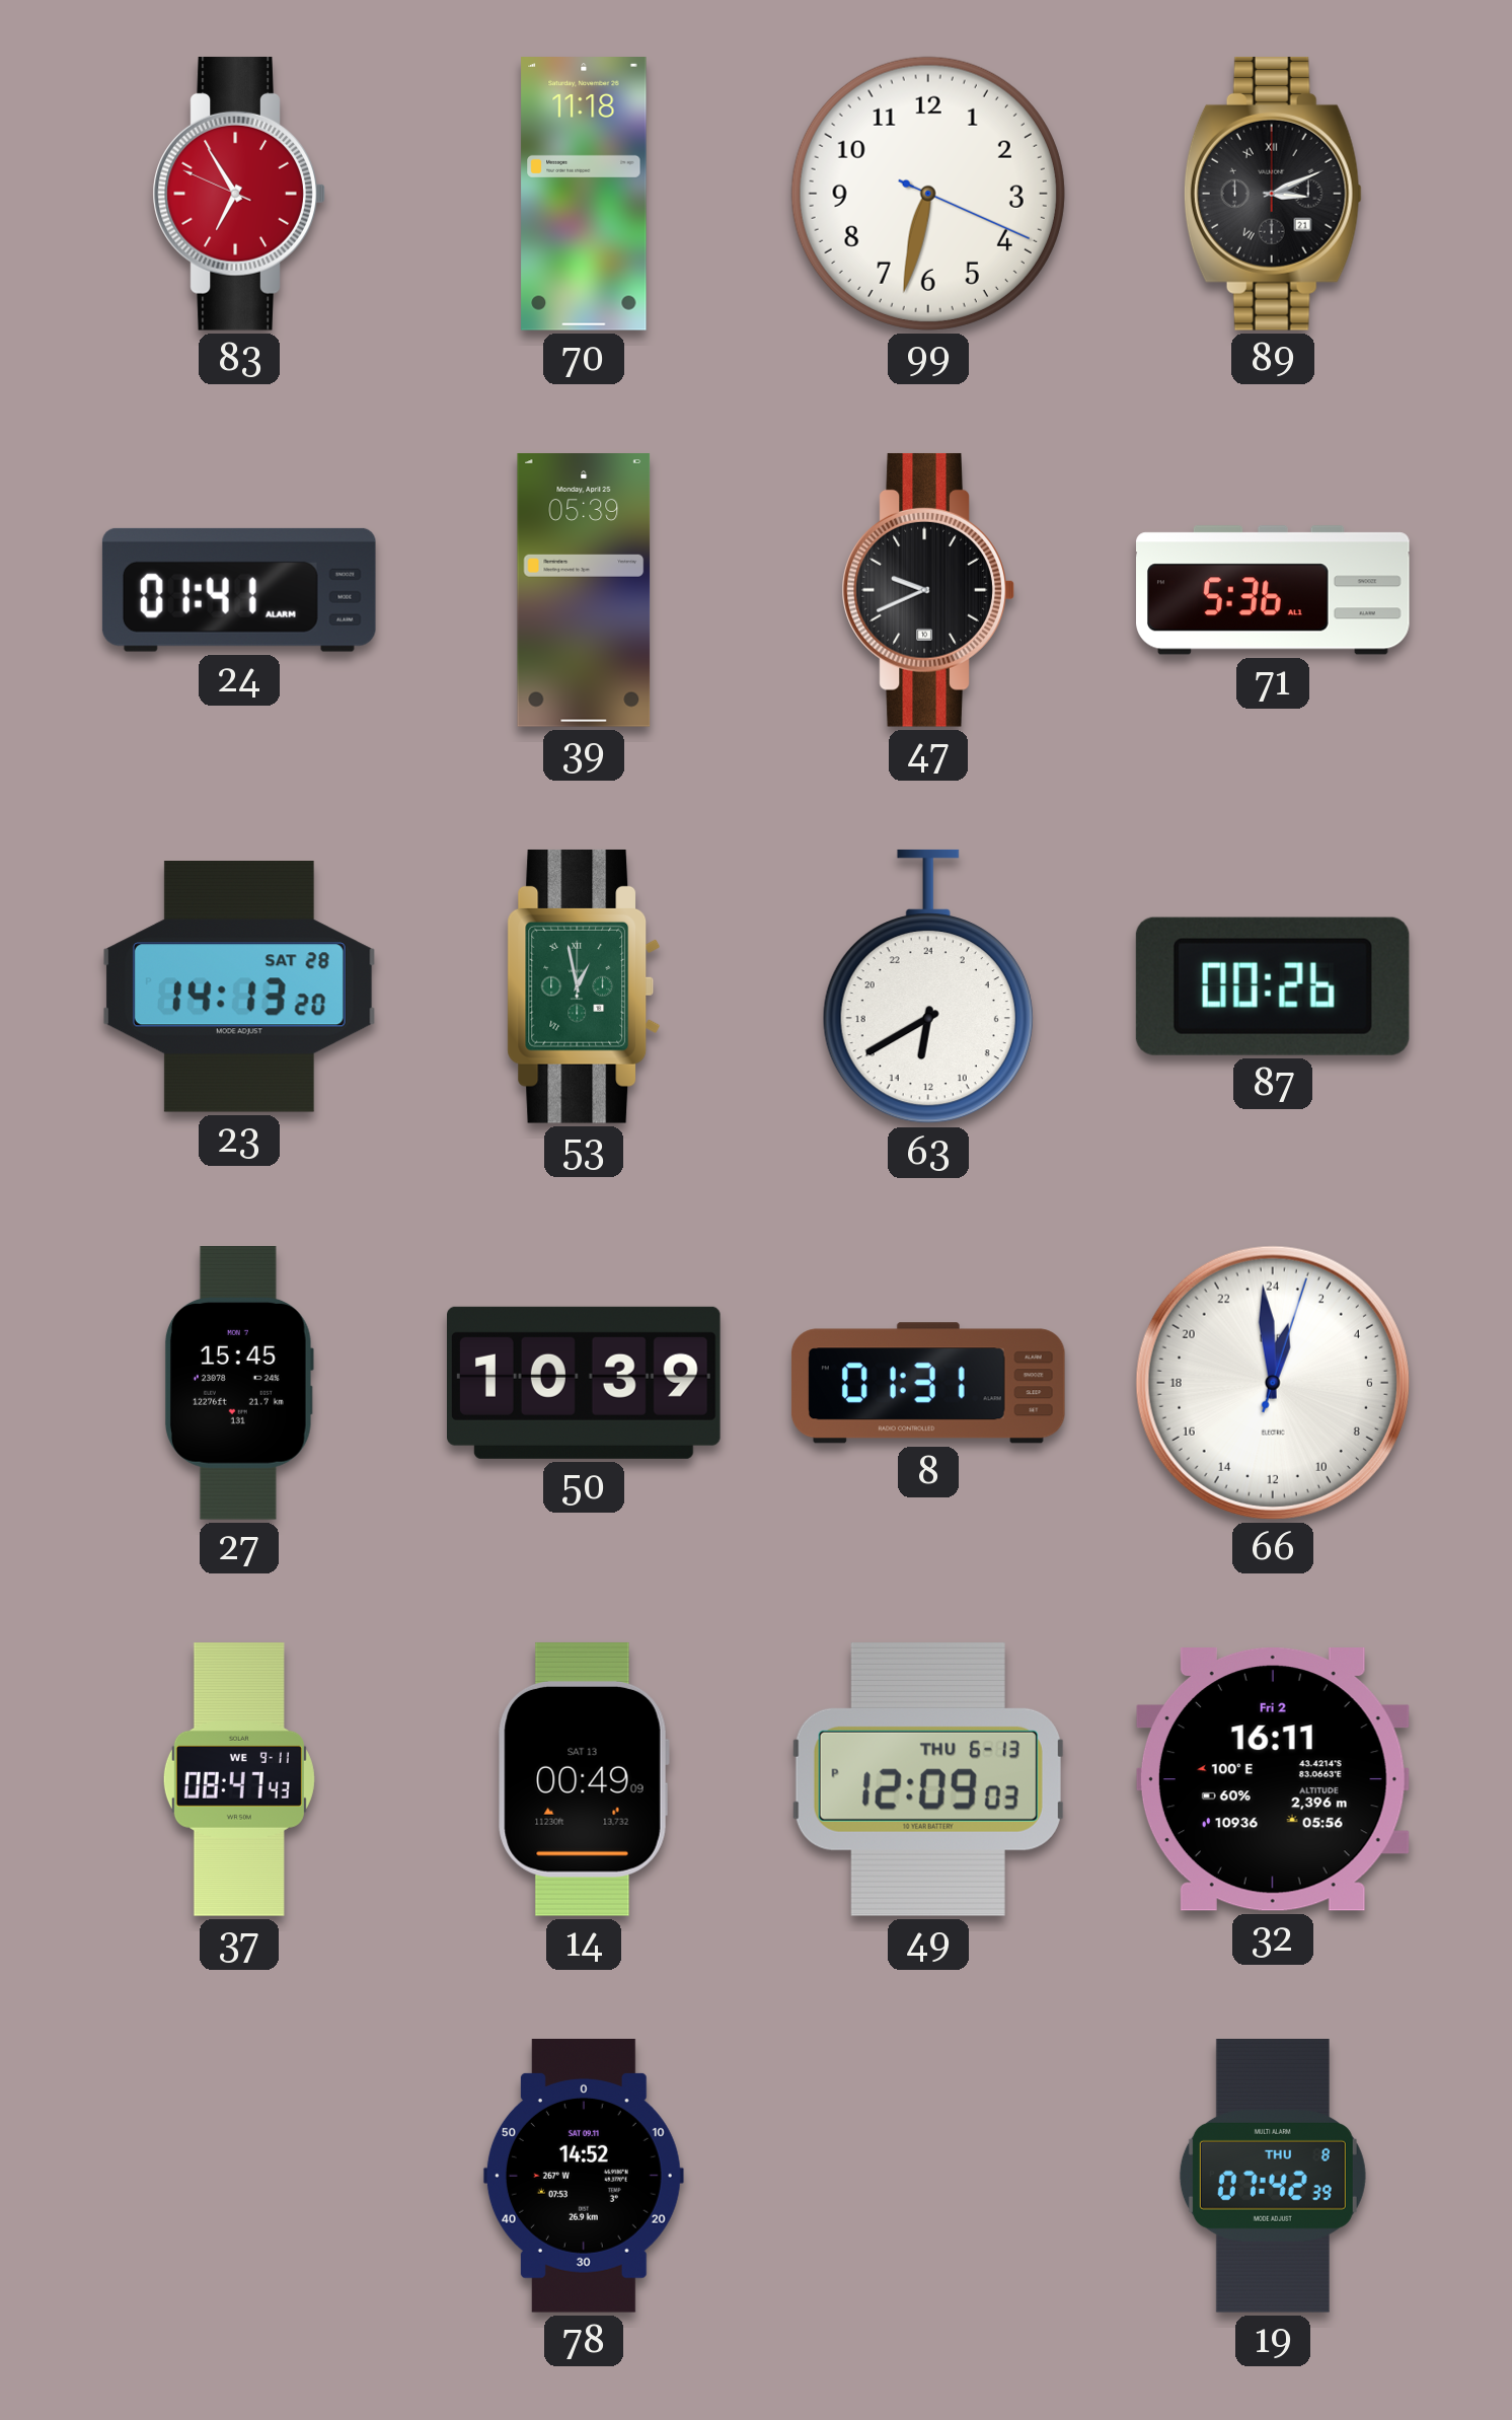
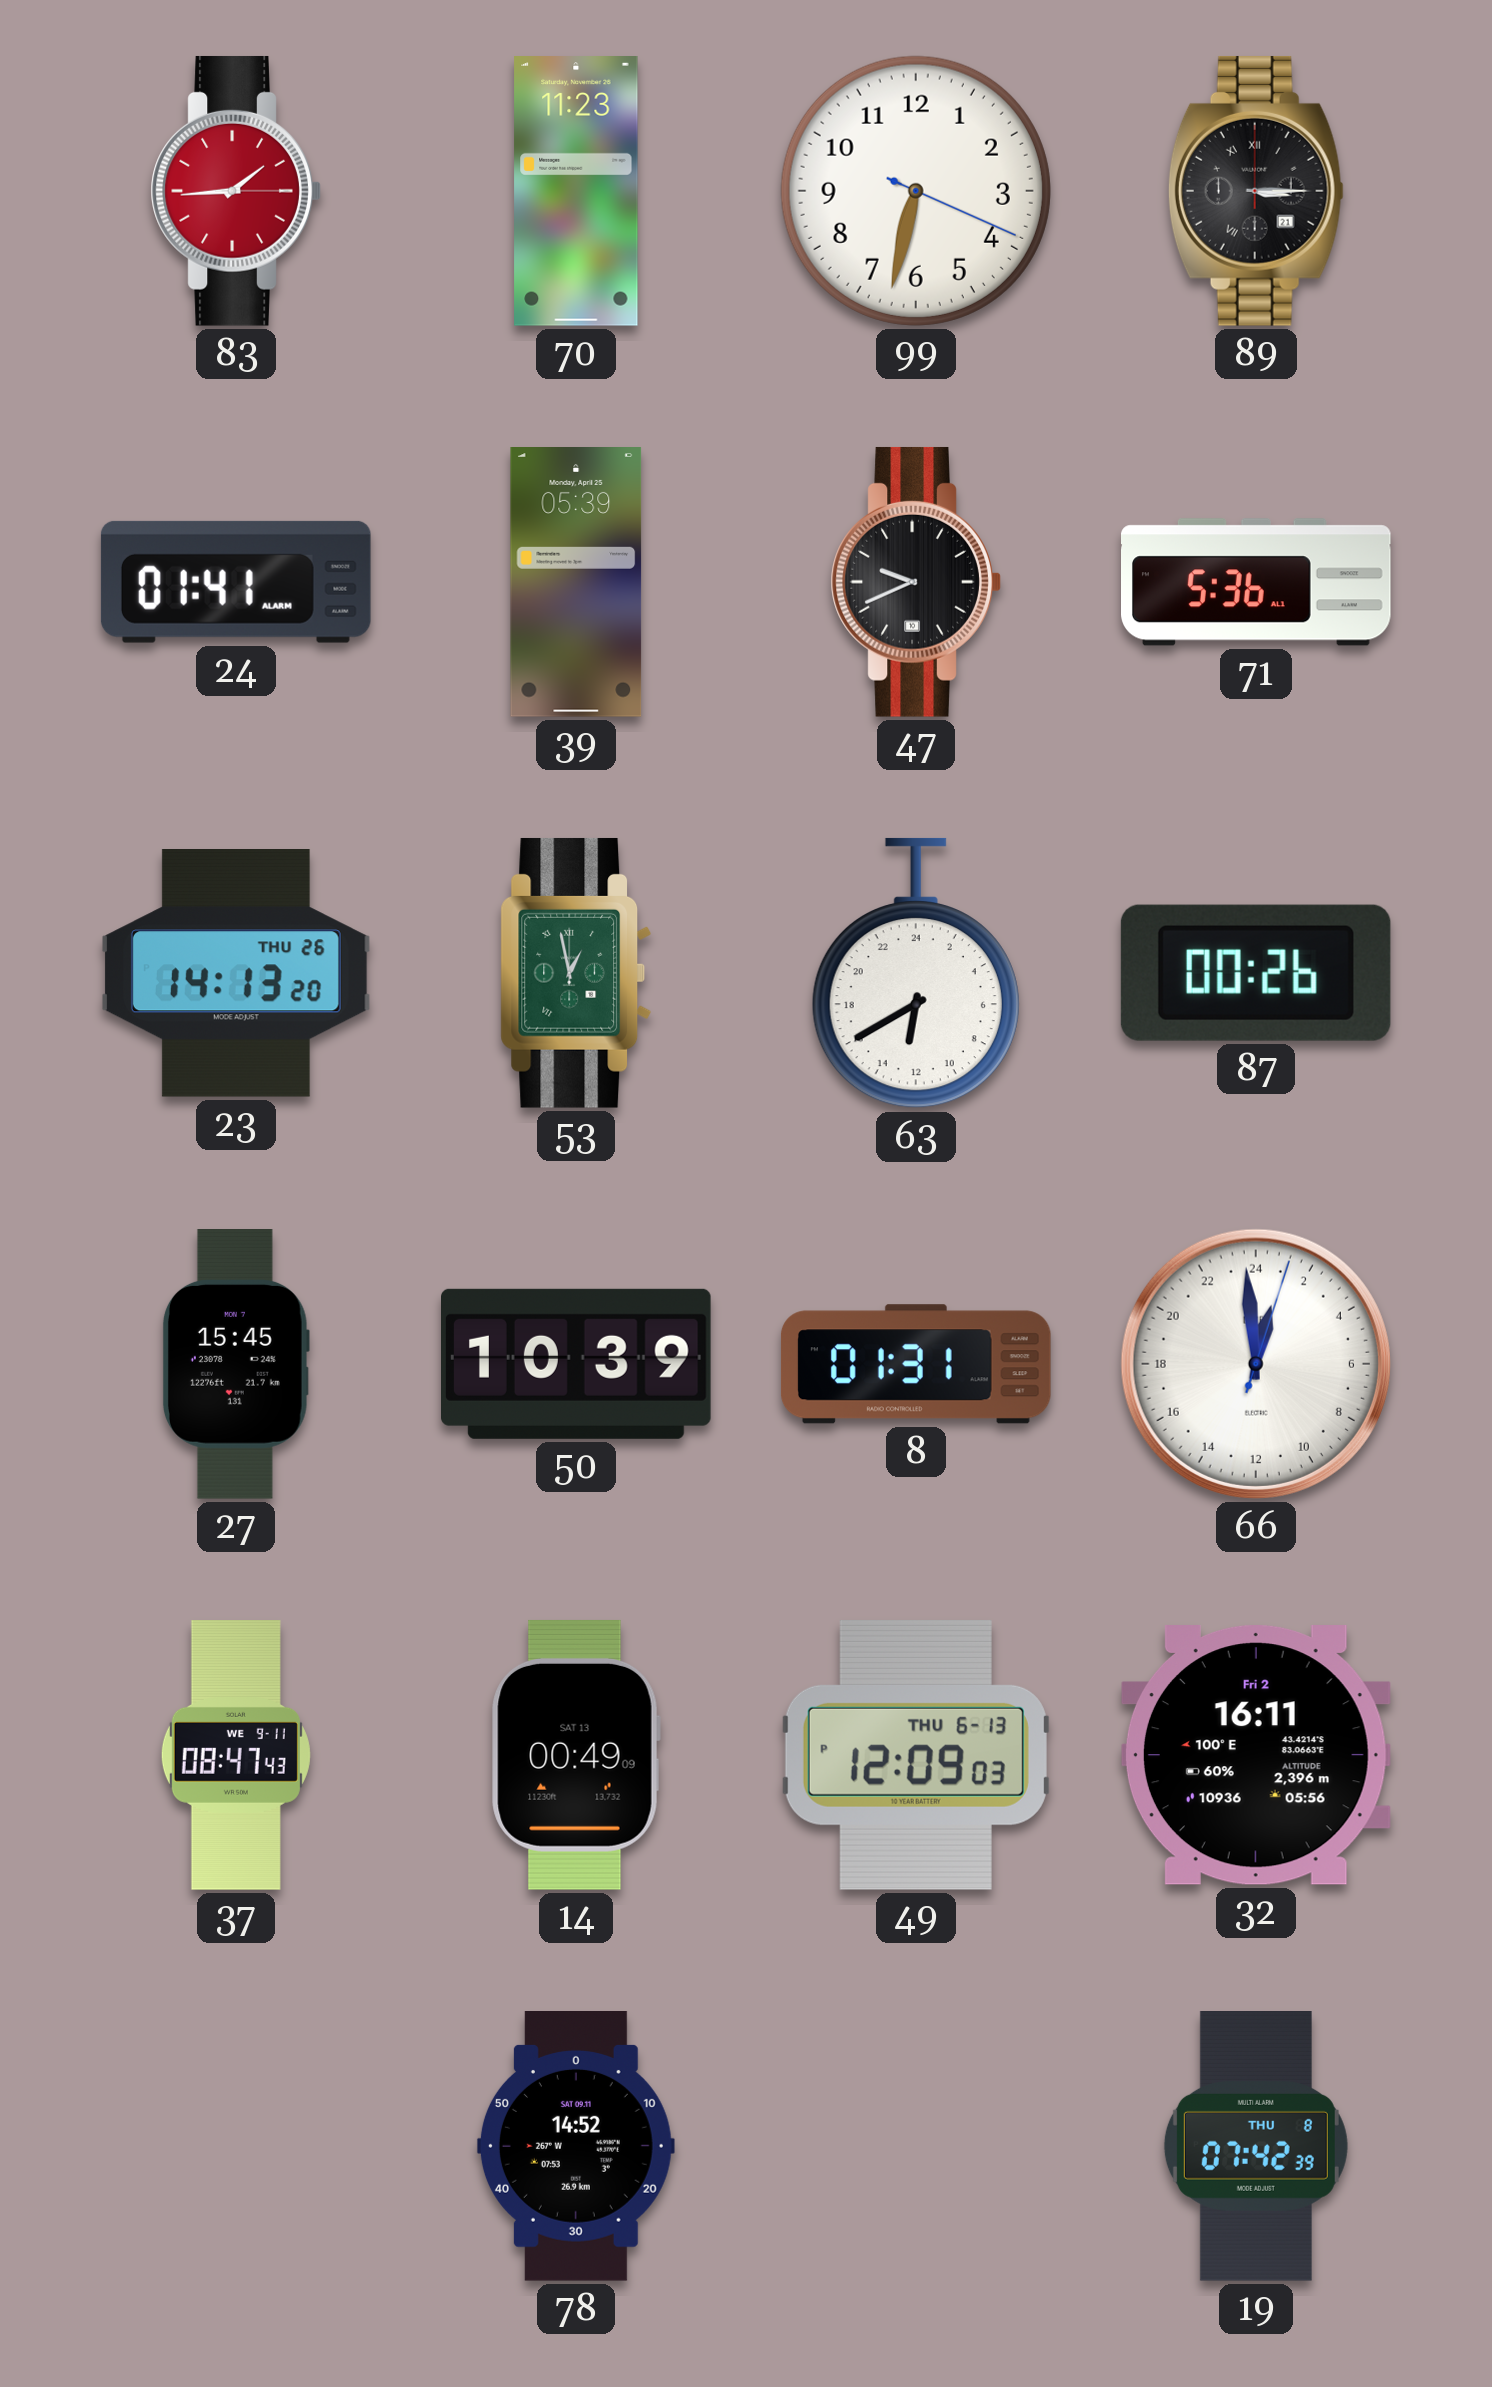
83: 6:54 -> 1:44 (236, 191)
70: 11:18 -> 11:23 (576, 192)
89: 3:11 -> 3:15 (1256, 191)
23 date: SAT 28 -> THU 26 (236, 974)
